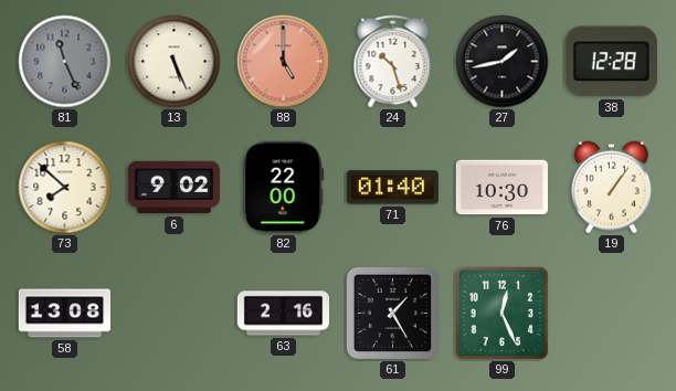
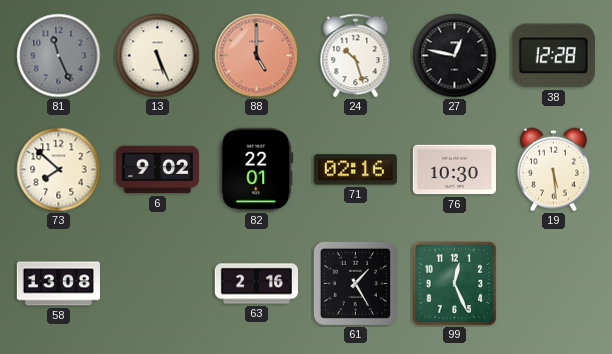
27: 1:43 -> 12:47 (455, 56)
82: 22:00 -> 22:01 (257, 169)
71: 01:40 -> 02:16 (355, 170)
19: 1:06 -> 5:29 (553, 170)
